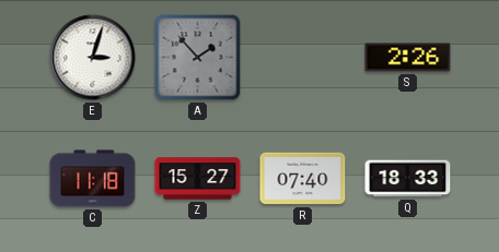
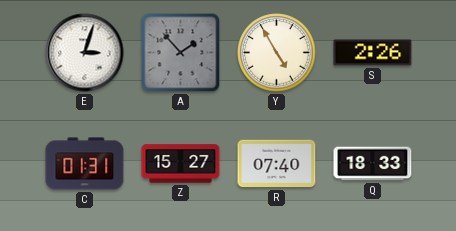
Y: none -> 4:55 (277, 53)
C: 11:18 -> 01:31 (85, 164)
